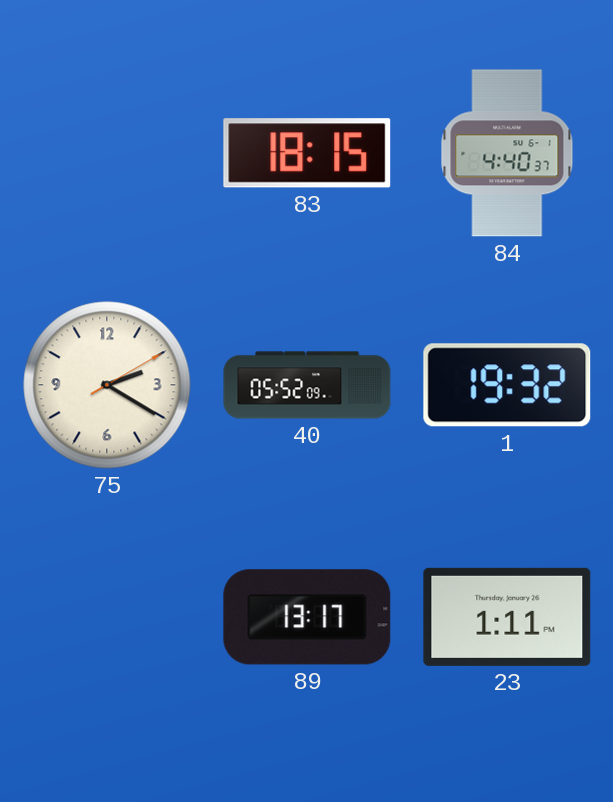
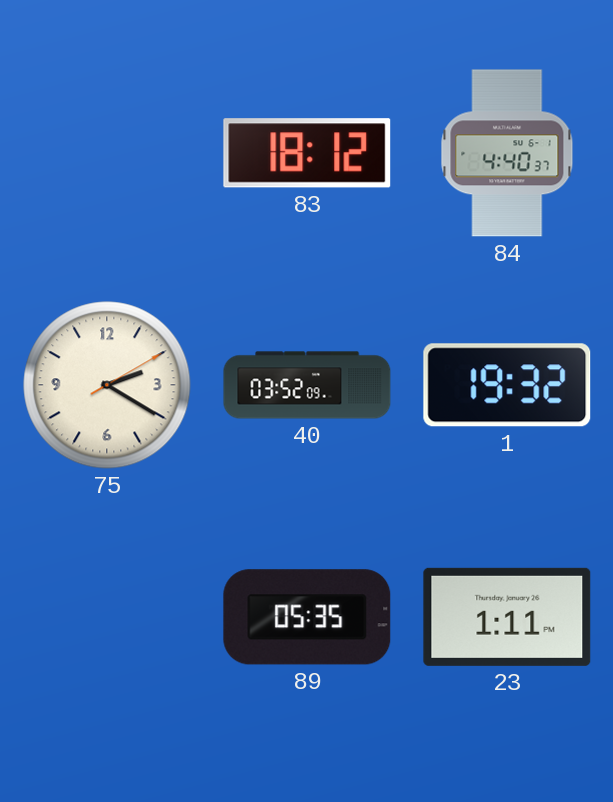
83: 18:15 -> 18:12 (307, 153)
40: 05:52 -> 03:52 (307, 385)
89: 13:17 -> 05:35 (307, 617)
